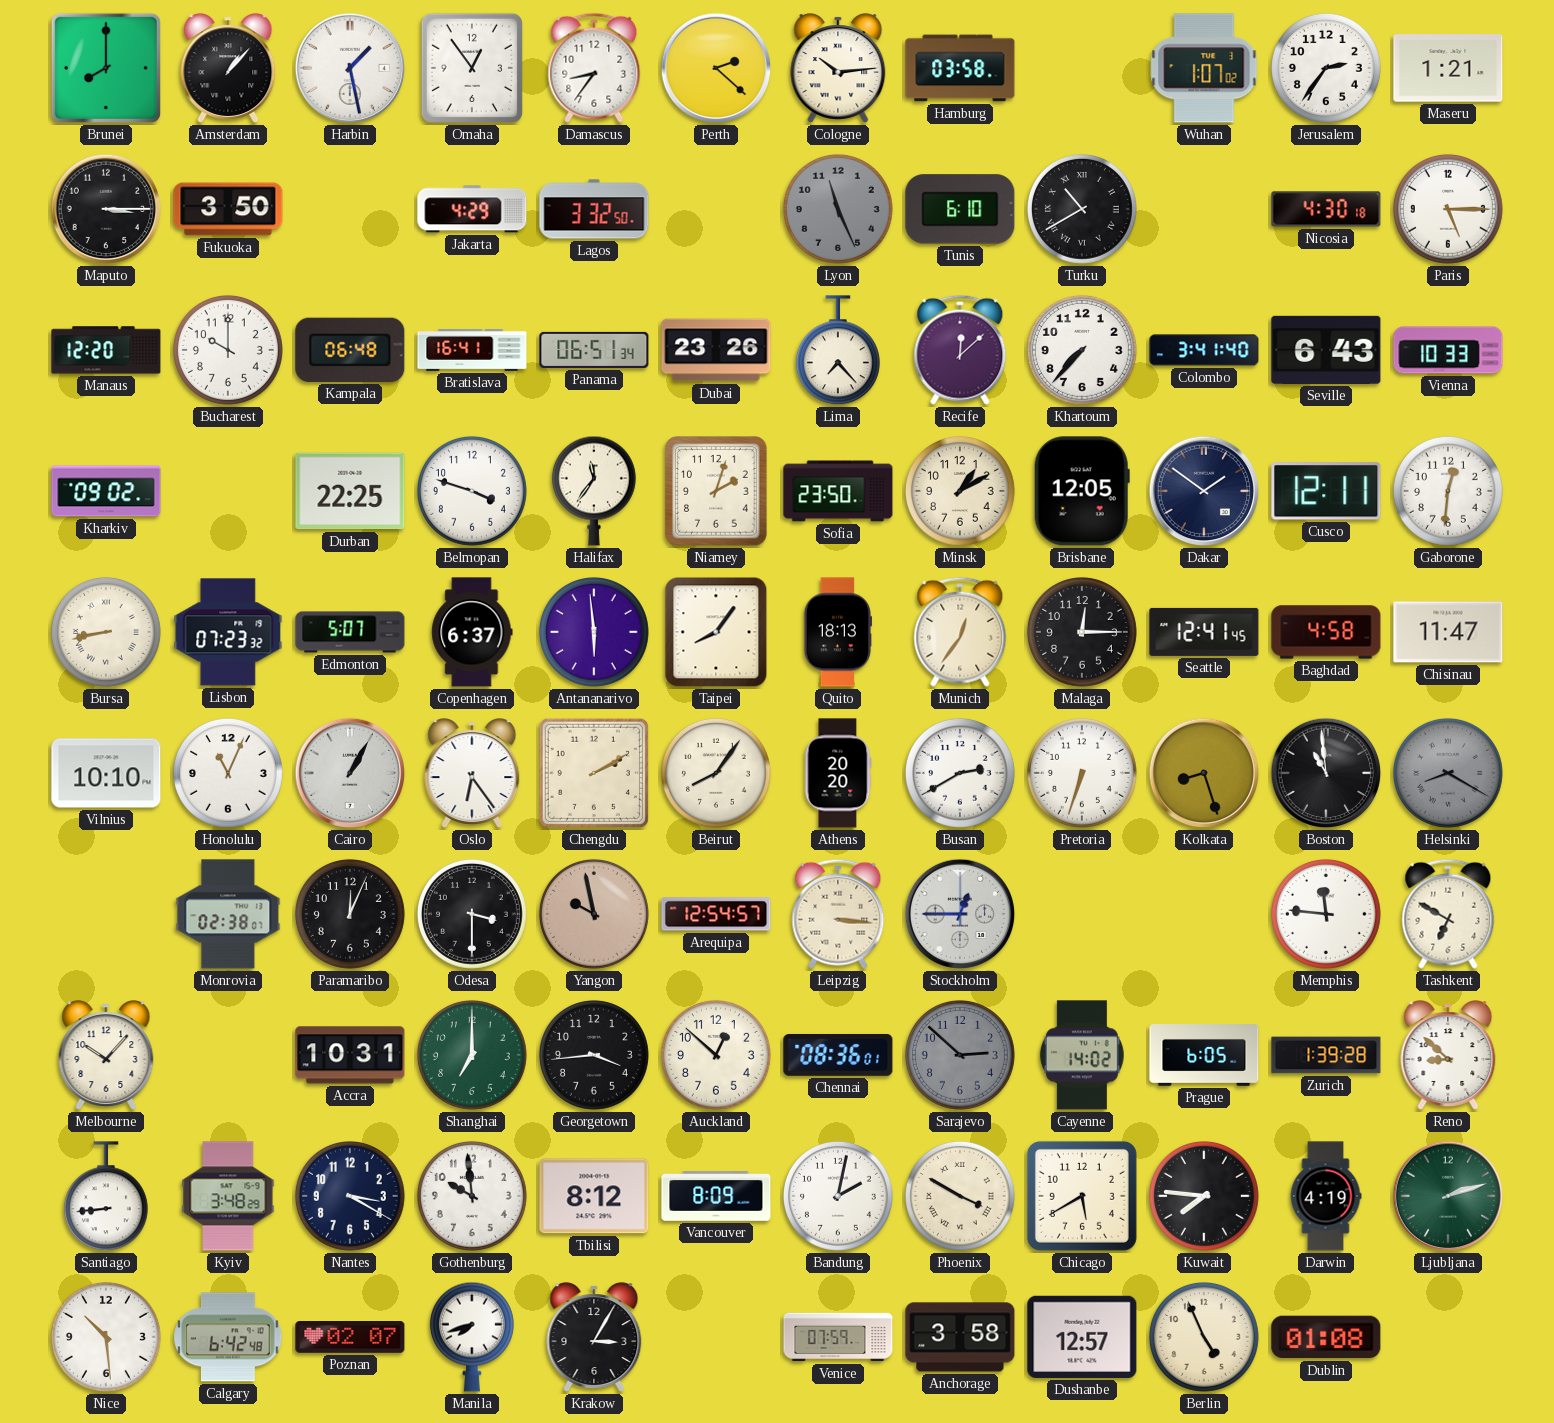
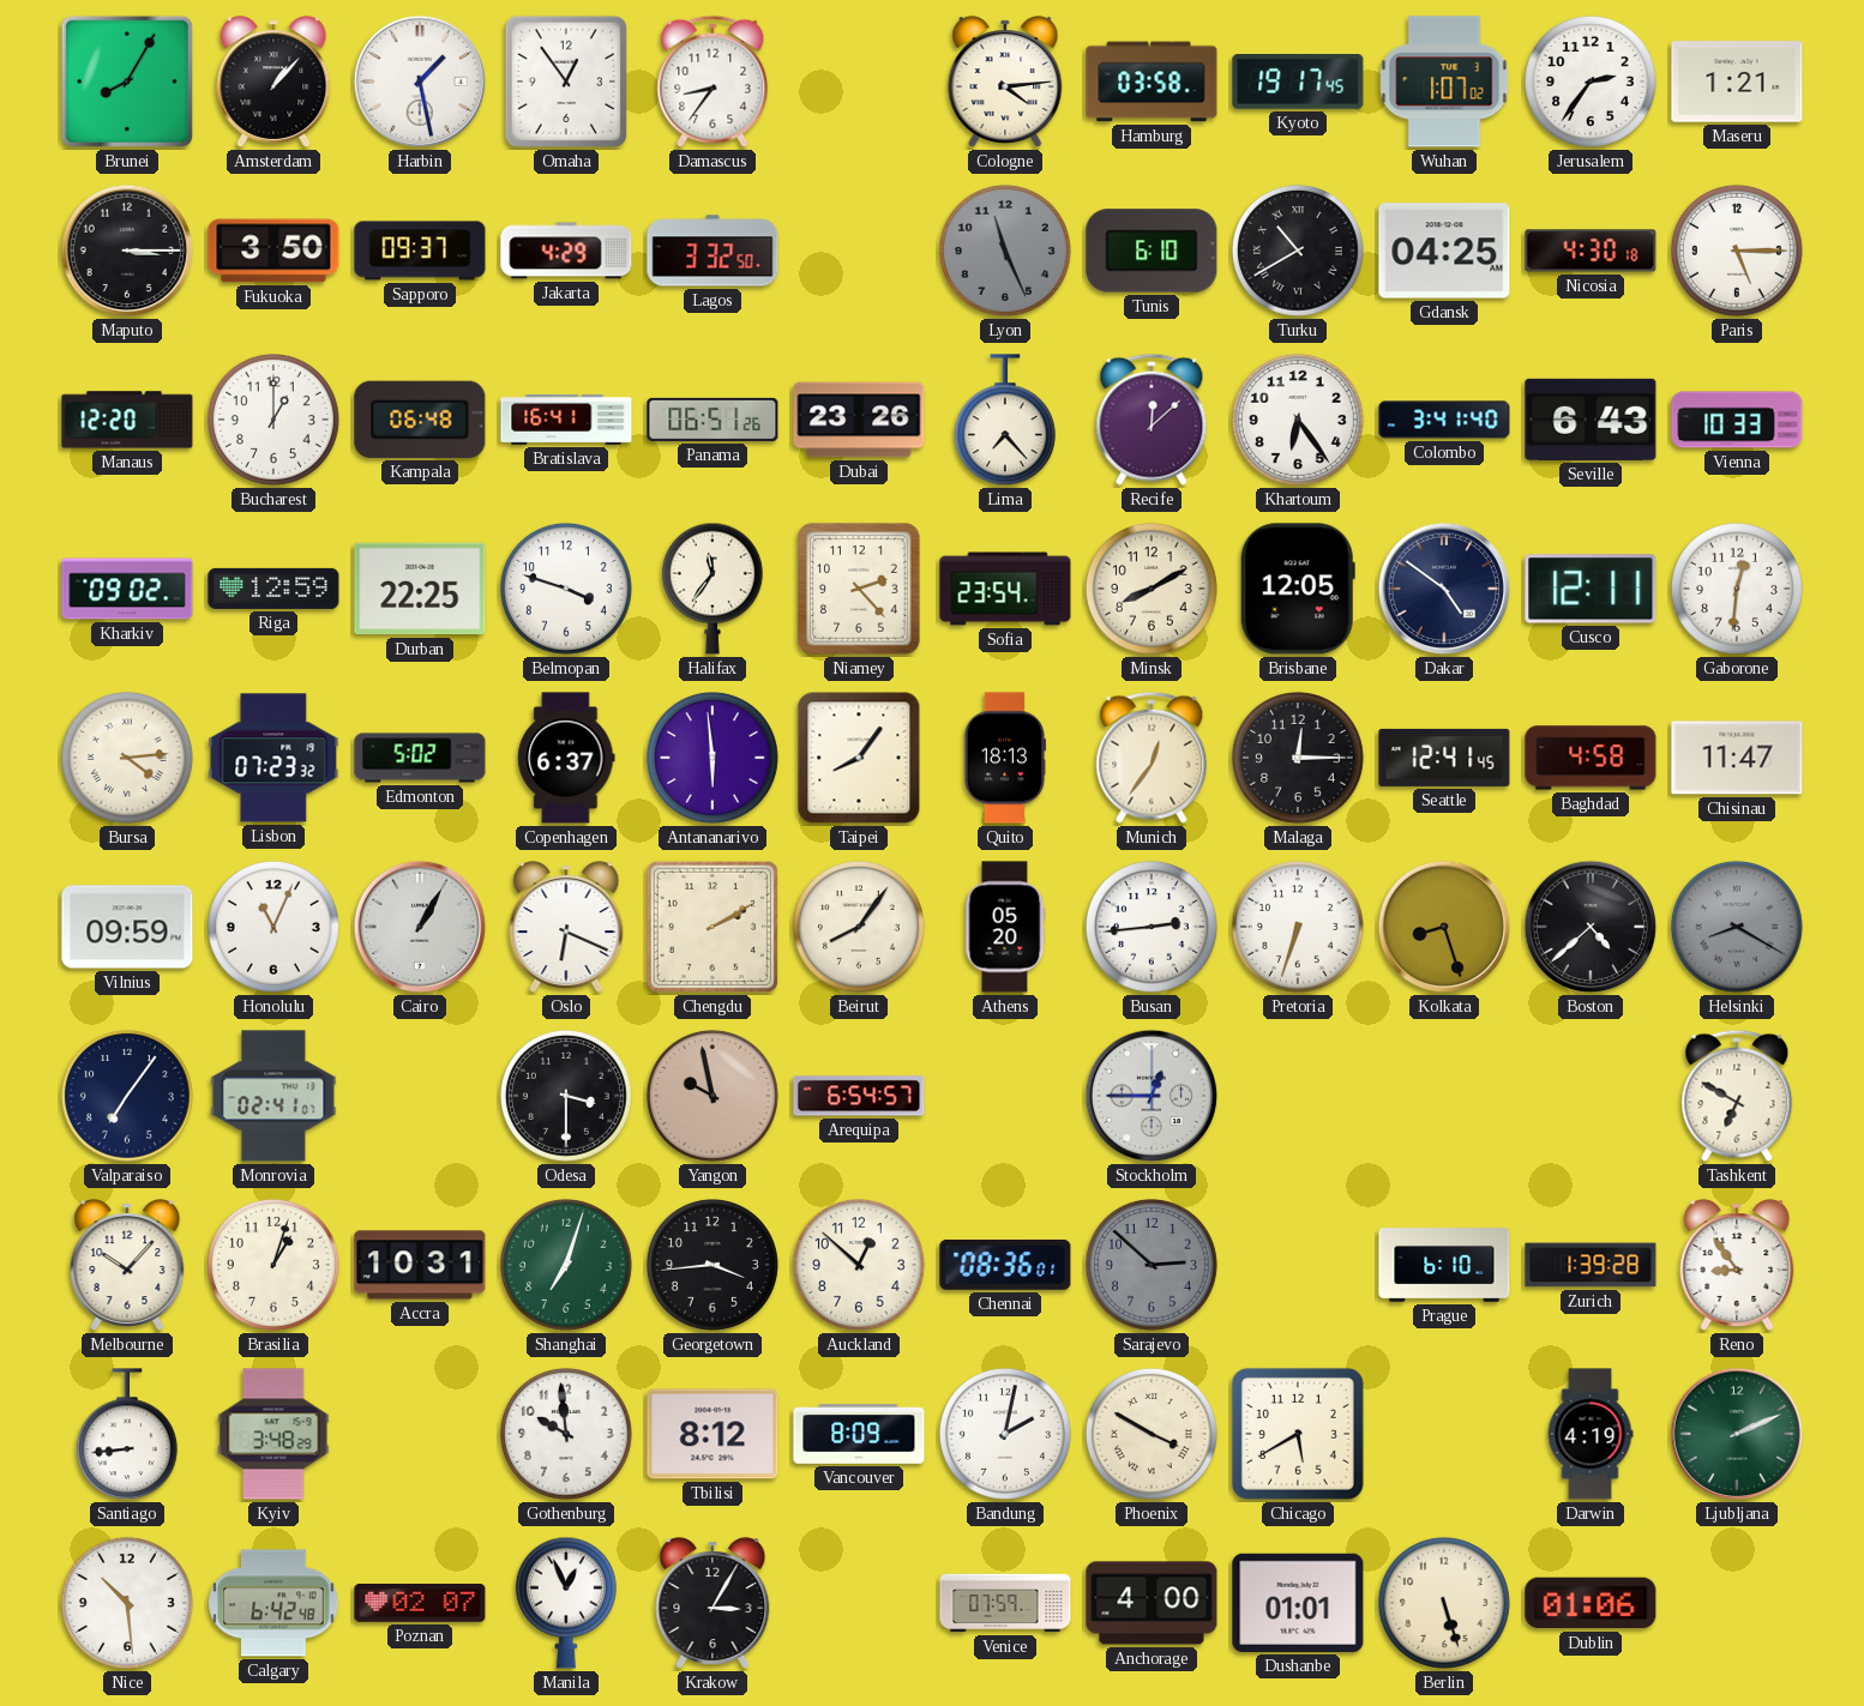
Brunei: 8:00 -> 8:05 (127, 82)
Perth: 2:22 -> none (716, 68)
Cologne: 10:14 -> 4:14 (1005, 82)
Kyoto: none -> 19:17 (1298, 83)
Sapporo: none -> 09:37 (420, 251)
Gdansk: none -> 04:25 (1444, 251)
Bucharest: 10:00 -> 1:00 (273, 420)
Panama: 06:51:34 -> 06:51:26 (712, 420)
Khartoum: 7:37 -> 6:24 (1298, 420)
Riga: none -> 12:59 (273, 589)
Niamey: 2:03 -> 2:23 (859, 589)
Sofia: 23:50 -> 23:54 (1005, 589)
Minsk: 1:10 -> 8:10 (1152, 589)
Dakar: 1:51 -> 4:51 (1444, 589)
Bursa: 8:43 -> 4:14 (127, 758)
Edmonton: 5:07 -> 5:02 (420, 758)
Vilnius: 10:10 -> 09:59 (127, 927)
Oslo: 6:24 -> 6:19 (566, 927)
Athens: 20:20 -> 05:20 (1005, 927)
Busan: 2:40 -> 2:44 (1152, 927)
Boston: 10:59 -> 4:38 (1591, 927)
Valparaiso: none -> 7:06 (127, 1096)
Monrovia: 02:38 -> 02:41 (273, 1096)
Paramaribo: 12:04 -> none (350, 914)
Arequipa: 12:54 -> 6:54 (859, 1096)
Leipzig: 3:16 -> none (838, 914)
Memphis: 11:46 -> none (1326, 914)
Brasilia: none -> 1:03 (273, 1265)
Shanghai: 7:00 -> 7:03 (566, 1265)
Cayenne: 14:02 -> none (1082, 1055)
Prague: 6:05 -> 6:10 (1444, 1265)
Reno: 8:52 -> 8:54 (1737, 1265)
Nantes: 3:20 -> none (350, 1196)
Kuwait: 7:46 -> none (1204, 1196)
Ljubljana: 2:12 -> 2:11 (1737, 1434)
Manila: 7:42 -> 12:56 (566, 1603)
Anchorage: 3:58 -> 4:00 (1152, 1603)
Dushanbe: 12:57 -> 01:01 (1298, 1603)
Berlin: 4:56 -> 5:27 (1444, 1603)
Dublin: 01:08 -> 01:06 (1591, 1603)
